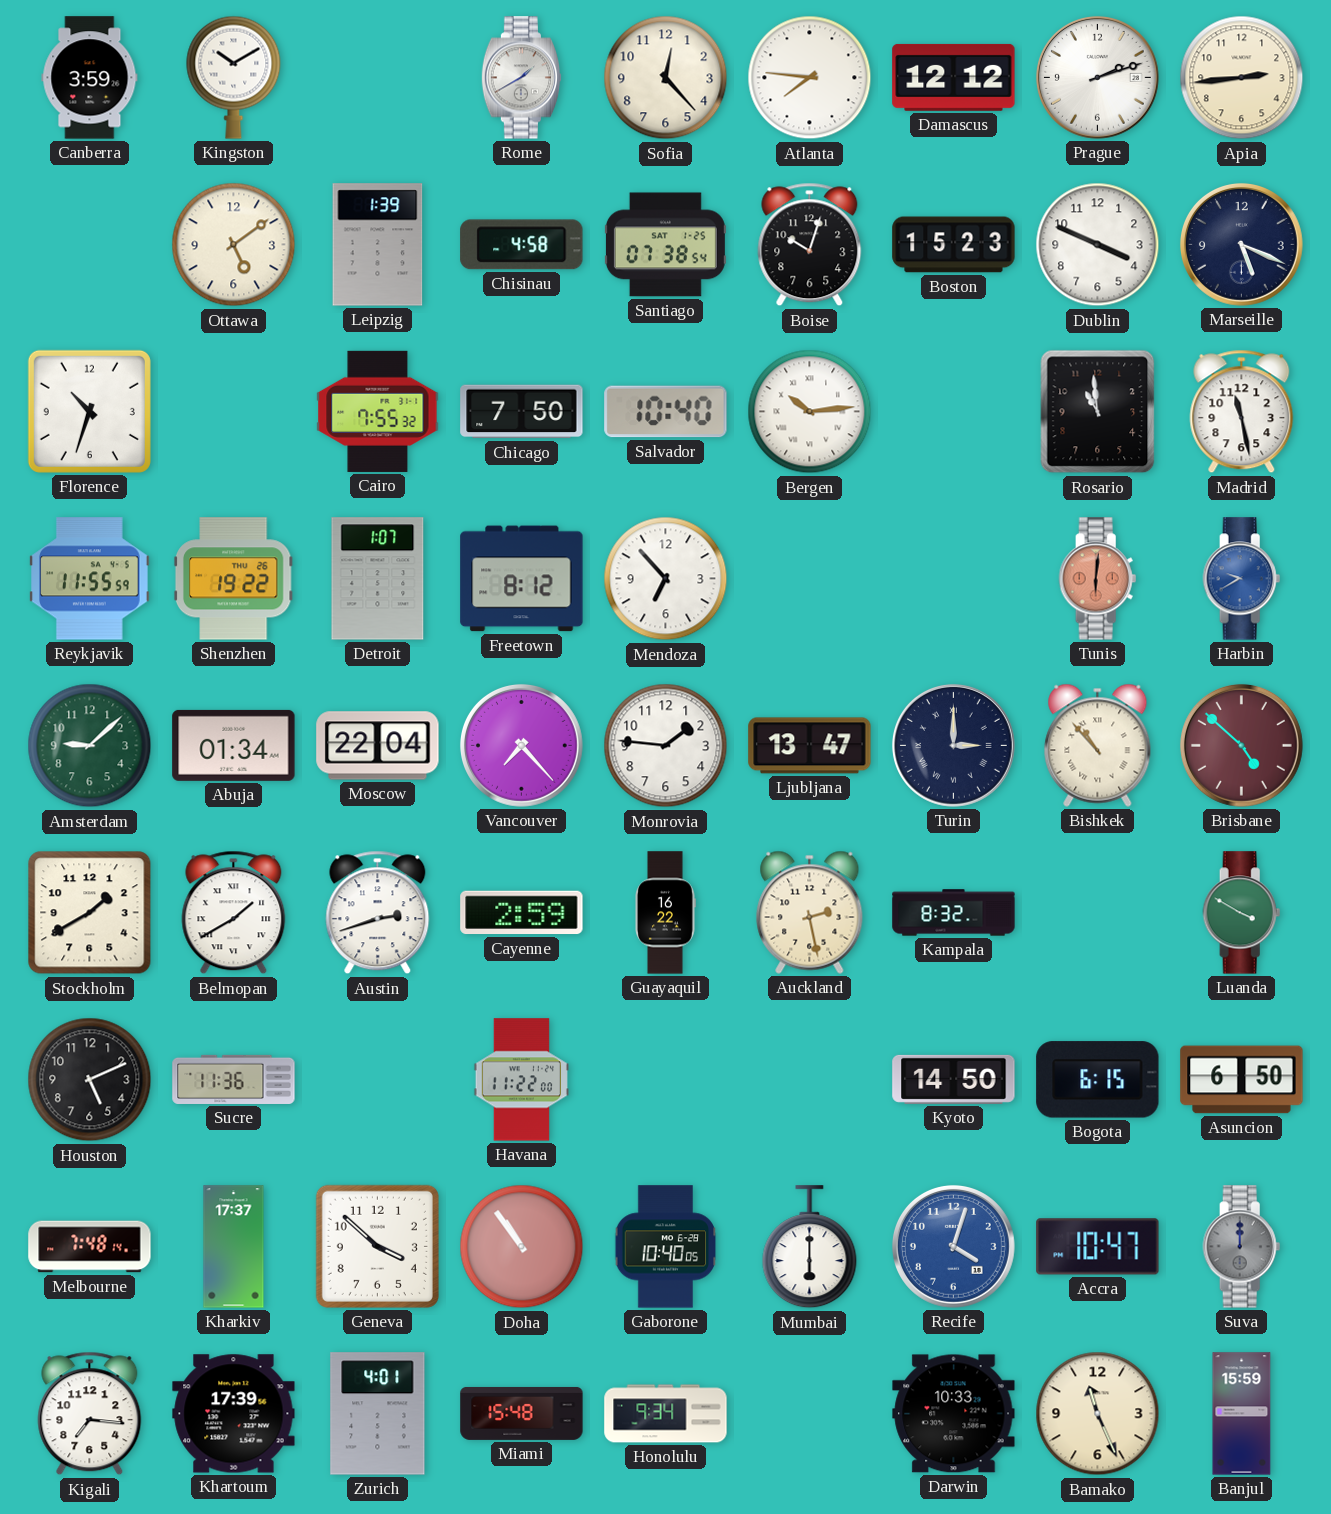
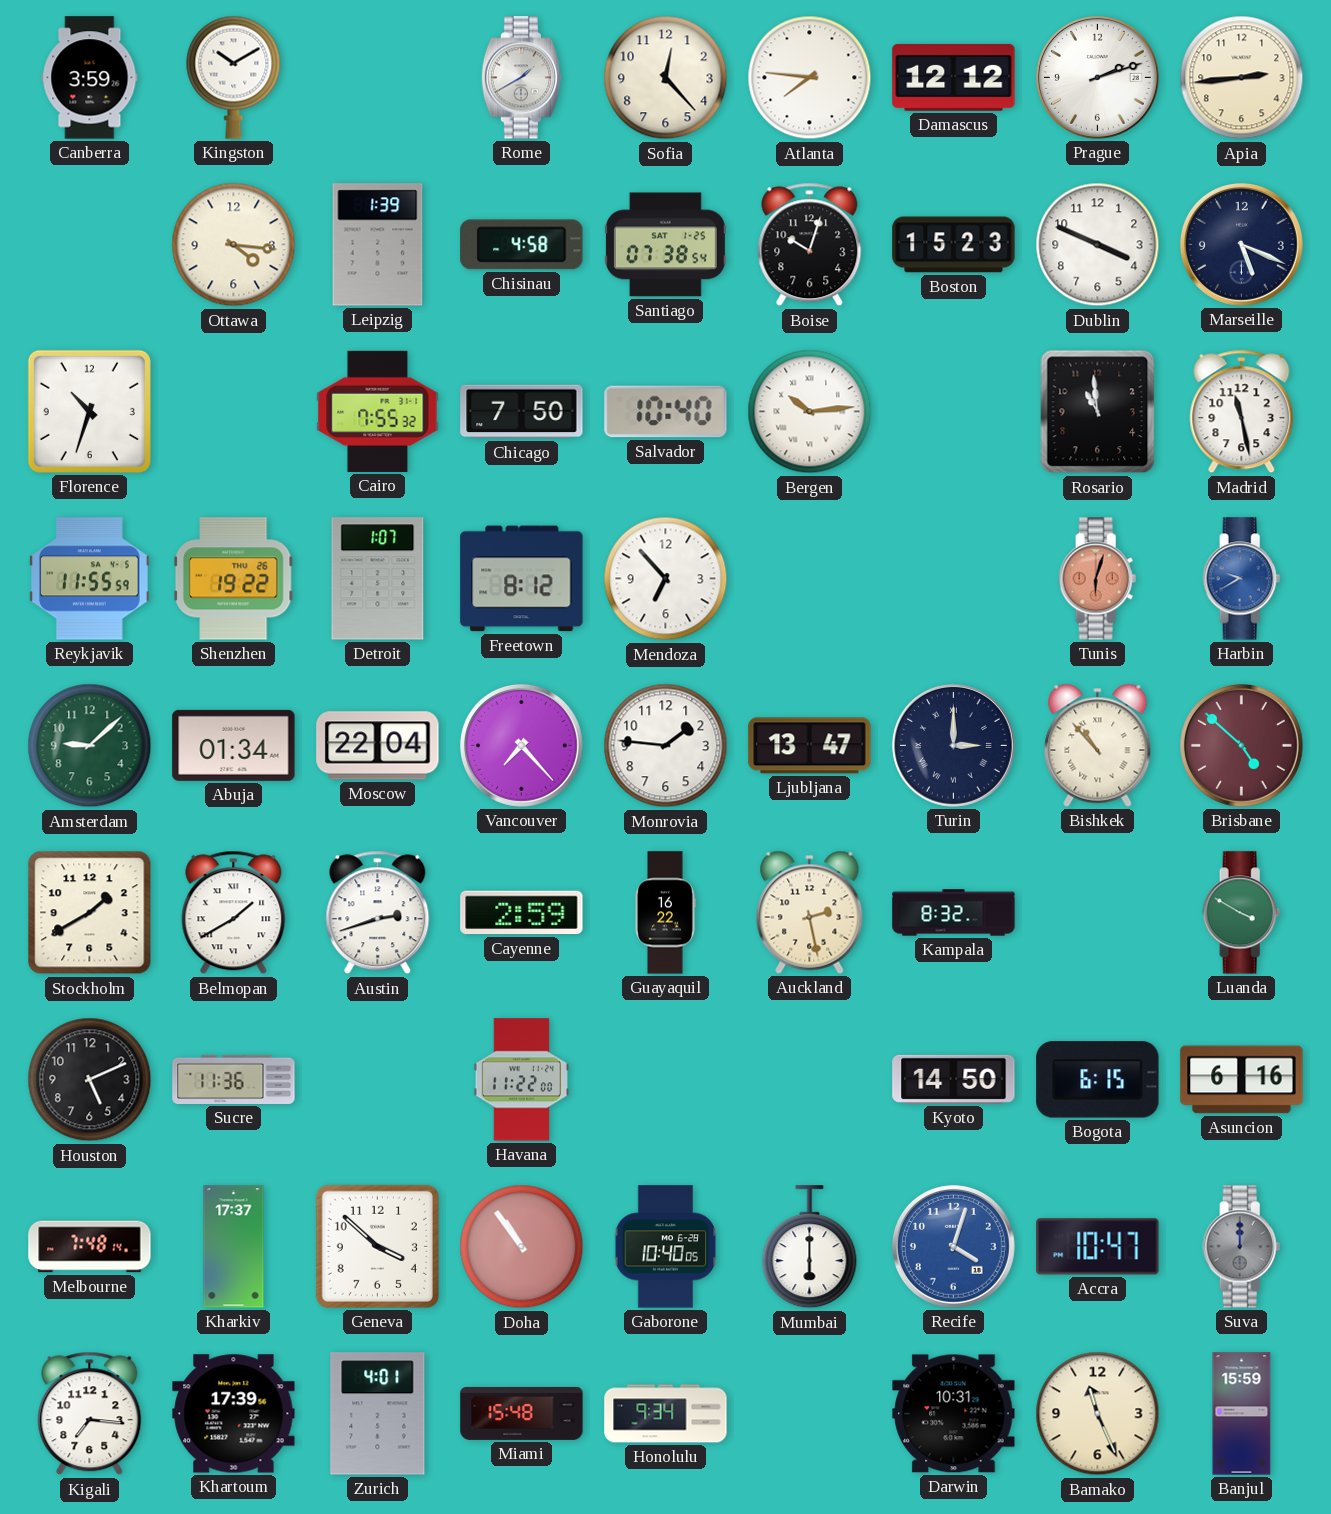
Ottawa: 5:09 -> 4:16 (234, 245)
Tunis: 6:01 -> 6:03 (1098, 579)
Asuncion: 6:50 -> 6:16 (1242, 1080)
Darwin: 10:33 -> 10:31 (954, 1414)
